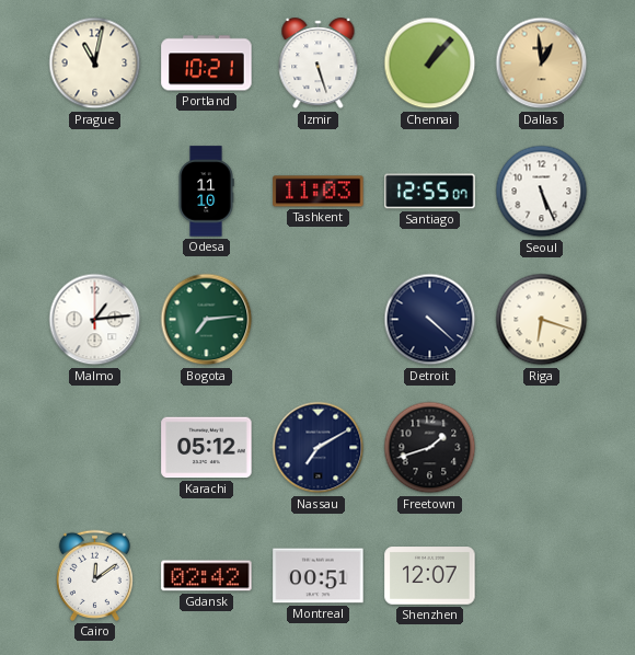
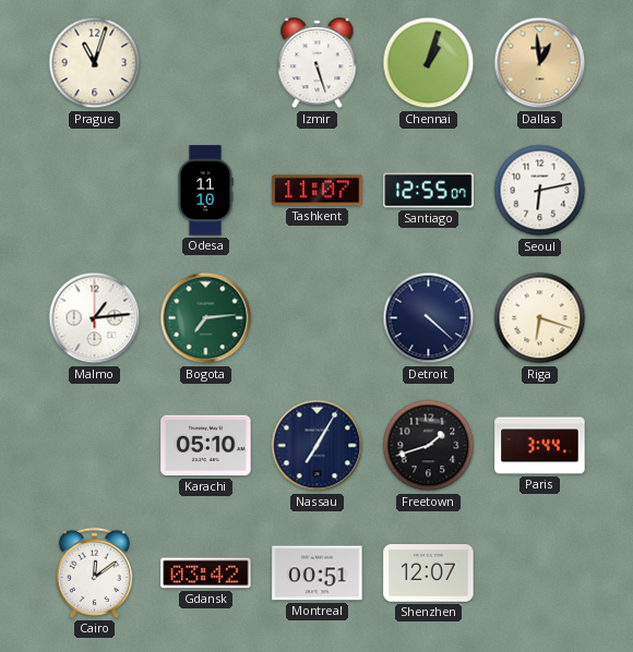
Prague: 11:02 -> 11:03 (95, 63)
Portland: 10:21 -> none (207, 64)
Chennai: 1:07 -> 1:03 (429, 63)
Tashkent: 11:03 -> 11:07 (318, 191)
Seoul: 5:26 -> 6:13 (540, 191)
Karachi: 05:12 -> 05:10 (206, 446)
Nassau: 7:10 -> 7:05 (318, 446)
Paris: none -> 3:44 (540, 446)
Gdansk: 02:42 -> 03:42 (206, 573)
